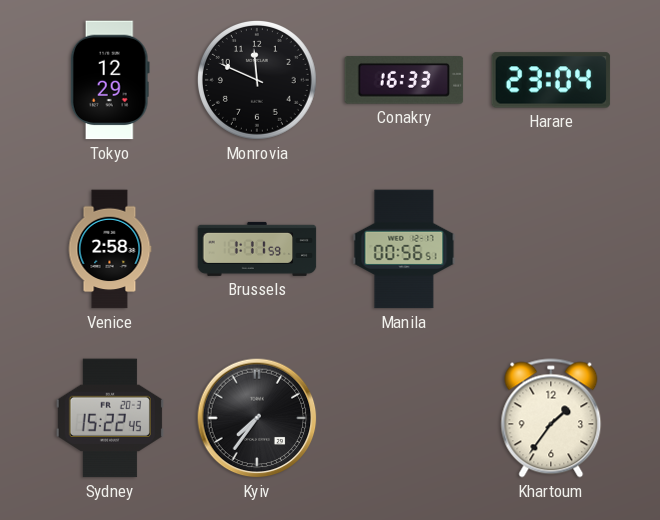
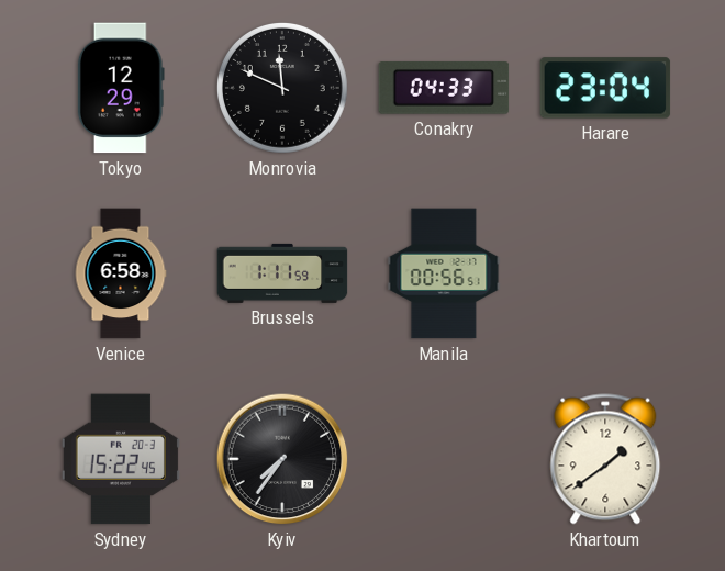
Conakry: 16:33 -> 04:33 (444, 88)
Venice: 2:58 -> 6:58 (121, 273)
Khartoum: 1:36 -> 1:39 (605, 459)
